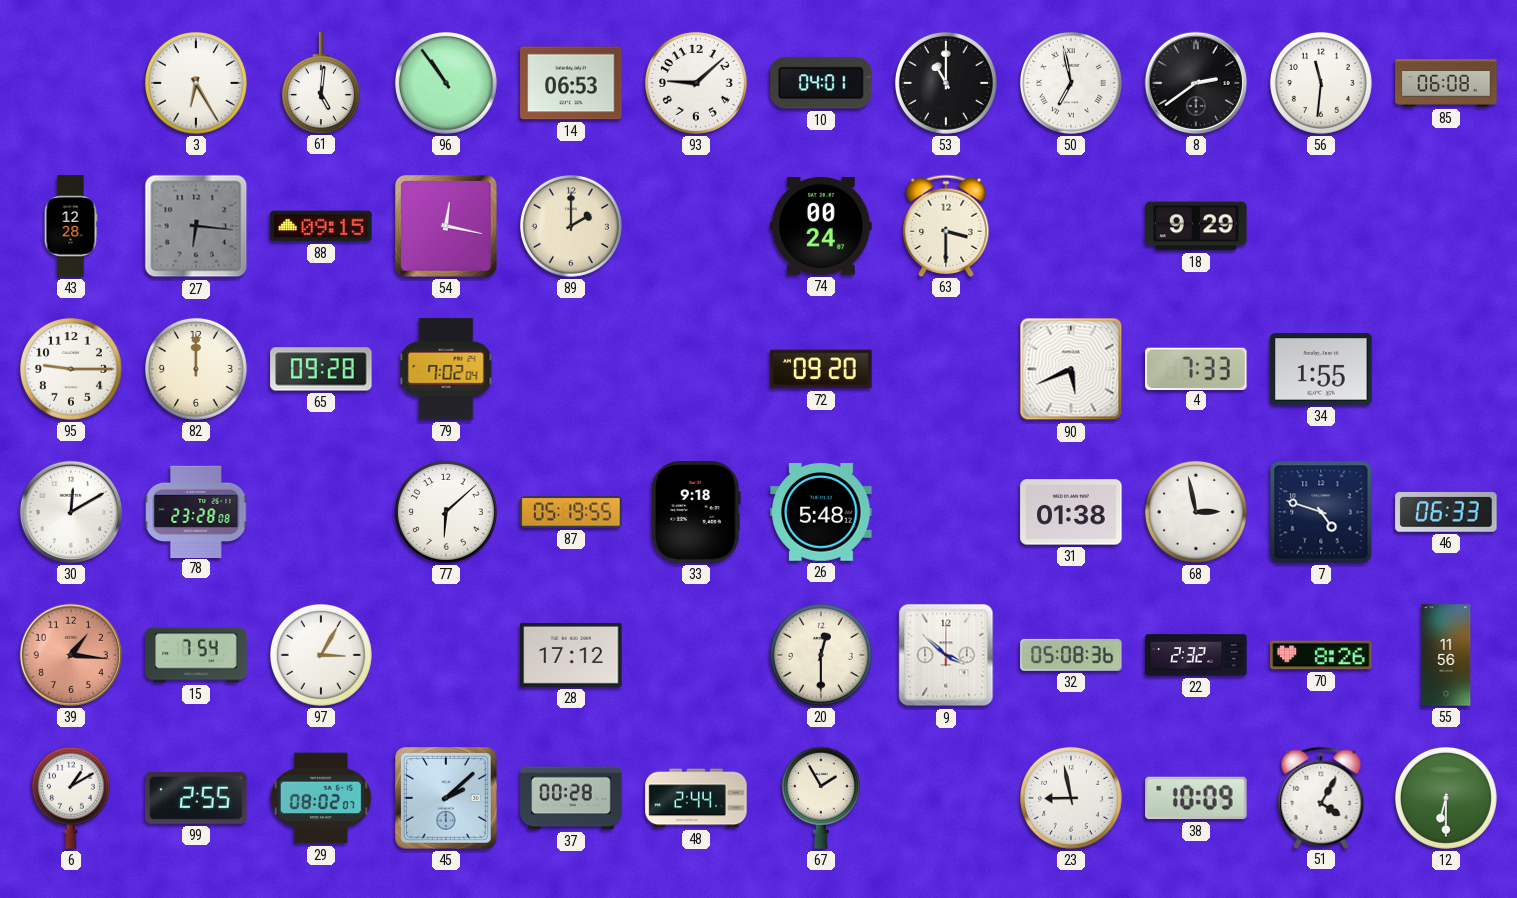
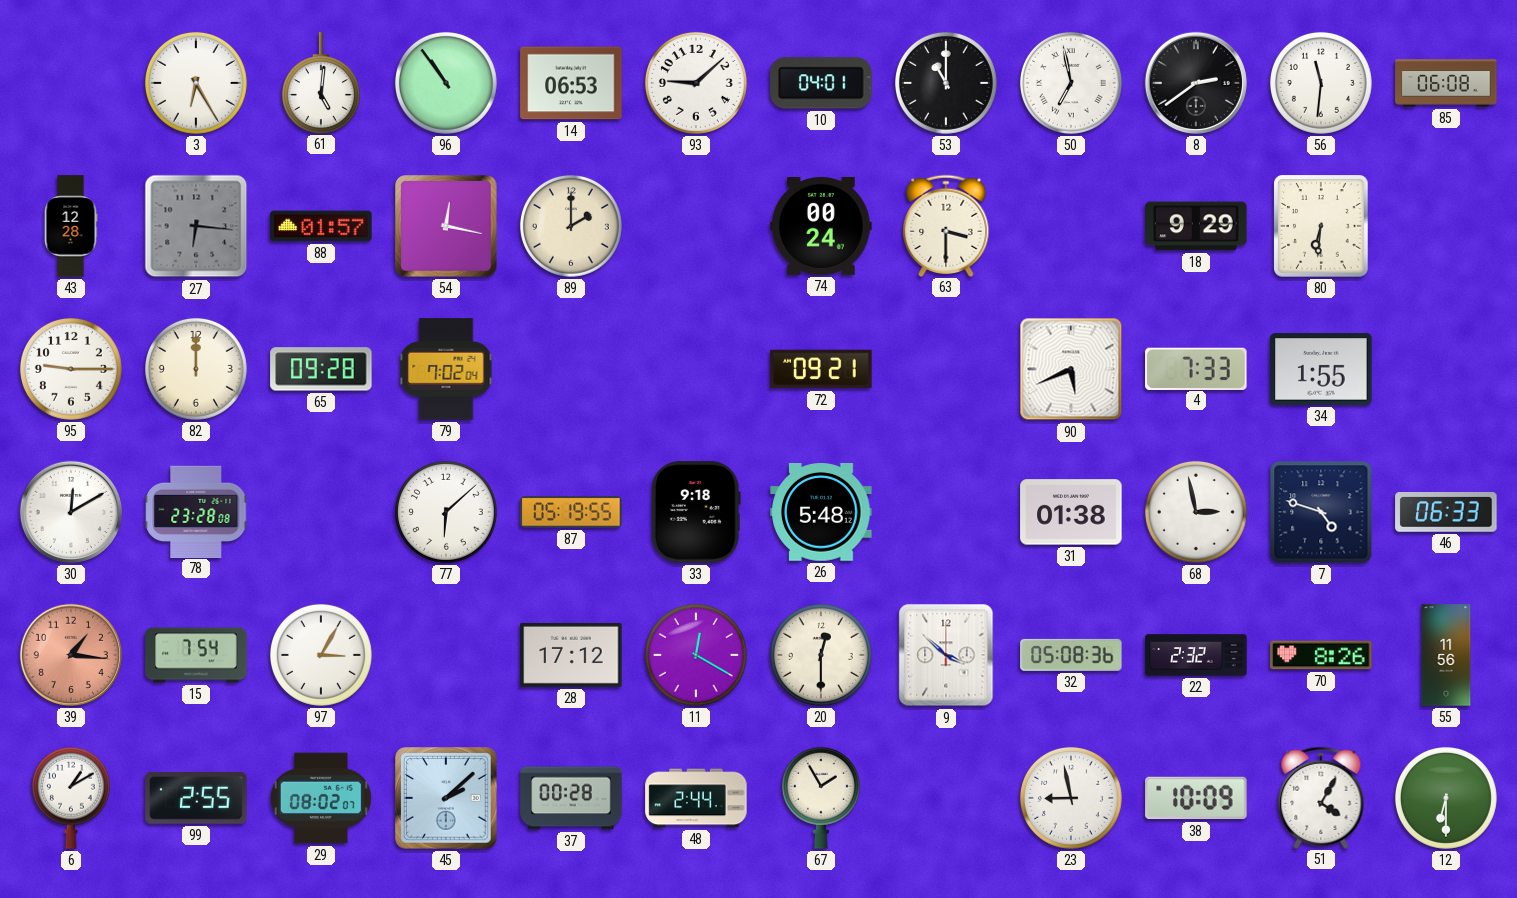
88: 09:15 -> 01:57 (321, 226)
80: none -> 6:31 (1321, 226)
72: 09:20 -> 09:21 (821, 369)
11: none -> 12:20 (696, 655)
